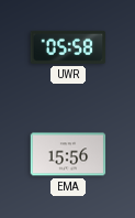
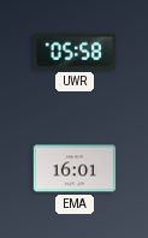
EMA: 15:56 -> 16:01 (75, 168)
